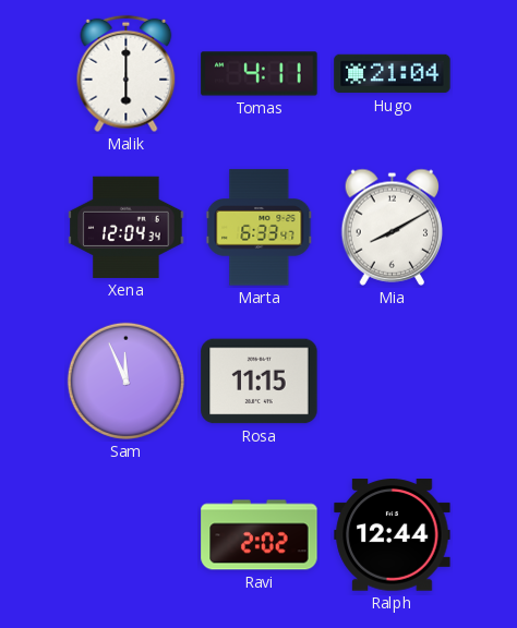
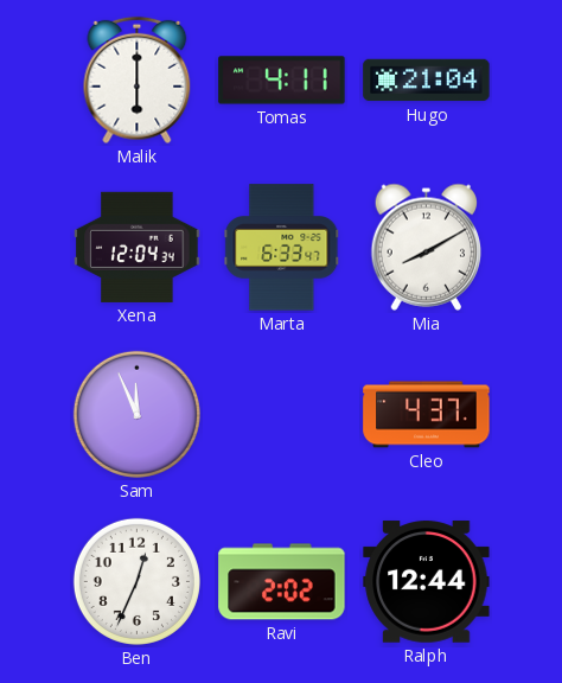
Rosa: 11:15 -> none (260, 382)
Cleo: none -> 4:37 (427, 415)
Ben: none -> 12:34 (136, 581)
